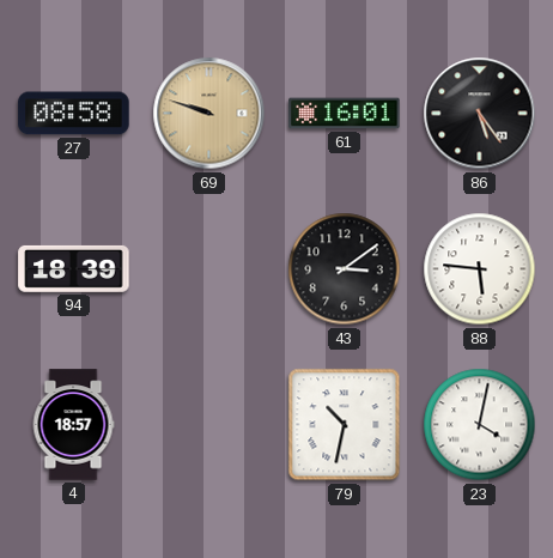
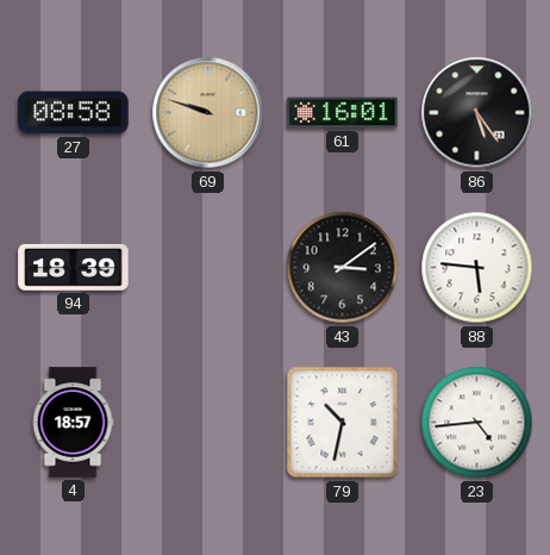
23: 4:02 -> 4:44 (477, 423)
